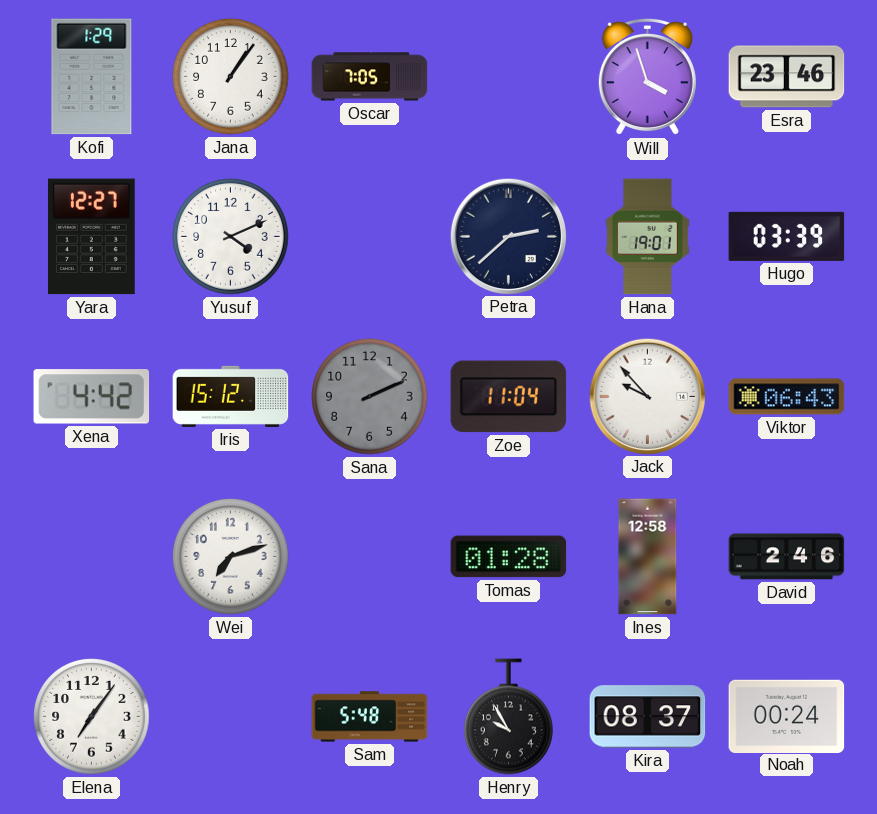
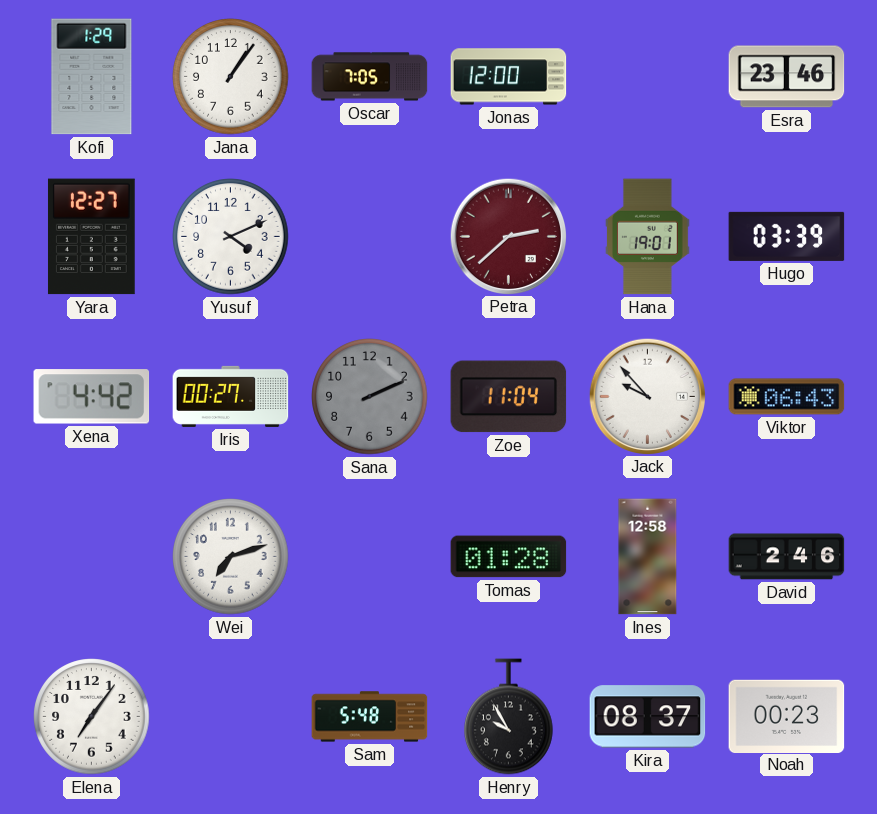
Jonas: none -> 12:00 (509, 77)
Will: 3:57 -> none (647, 77)
Petra dial: navy -> burgundy (508, 236)
Iris: 15:12 -> 00:27 (231, 396)
Noah: 00:24 -> 00:23 (787, 716)
